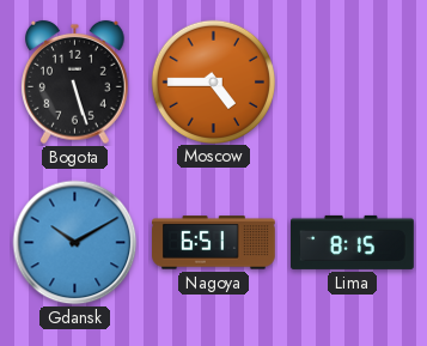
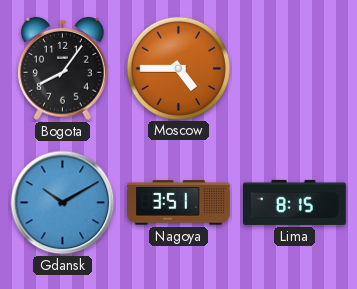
Bogota: 5:27 -> 8:06 (63, 69)
Nagoya: 6:51 -> 3:51 (179, 203)
